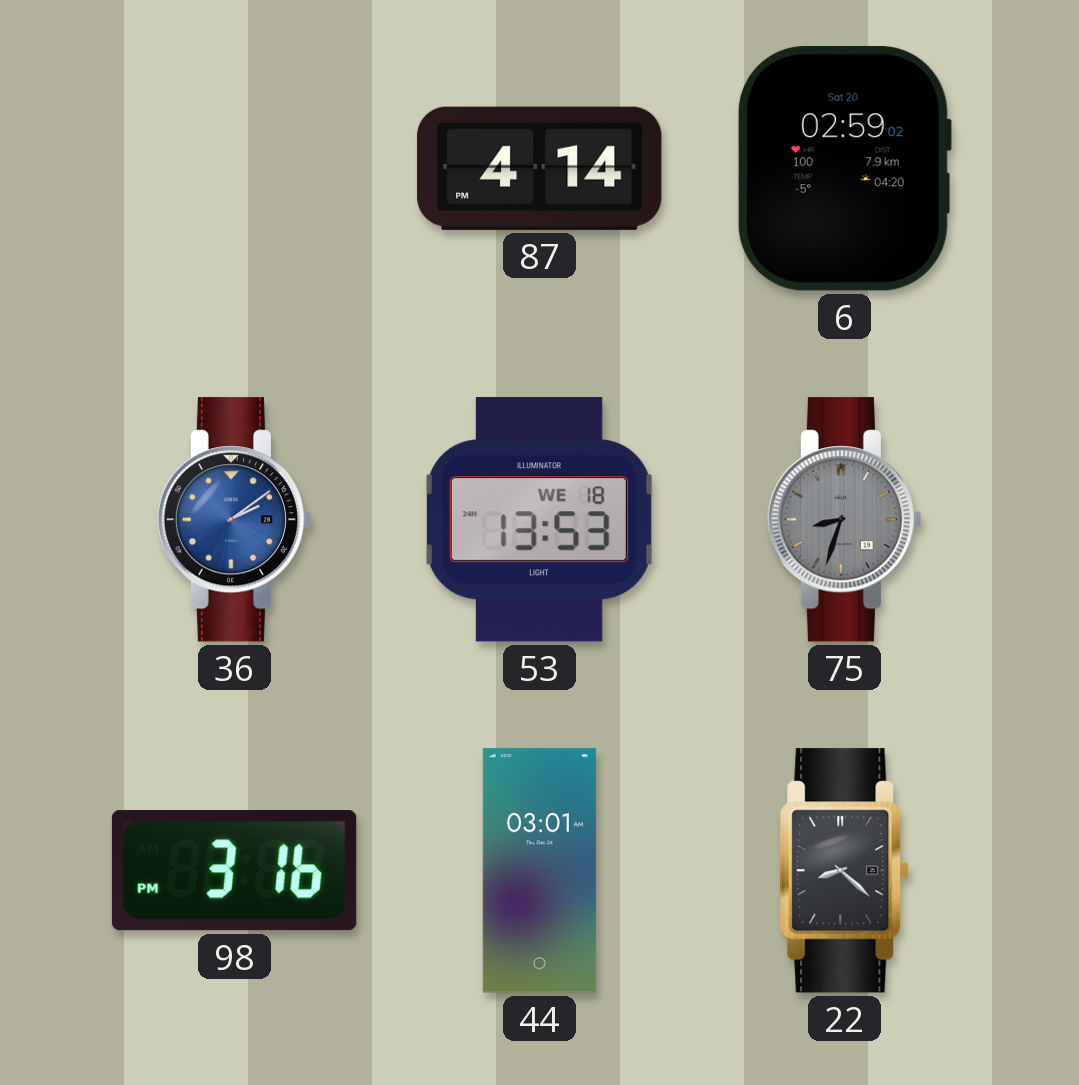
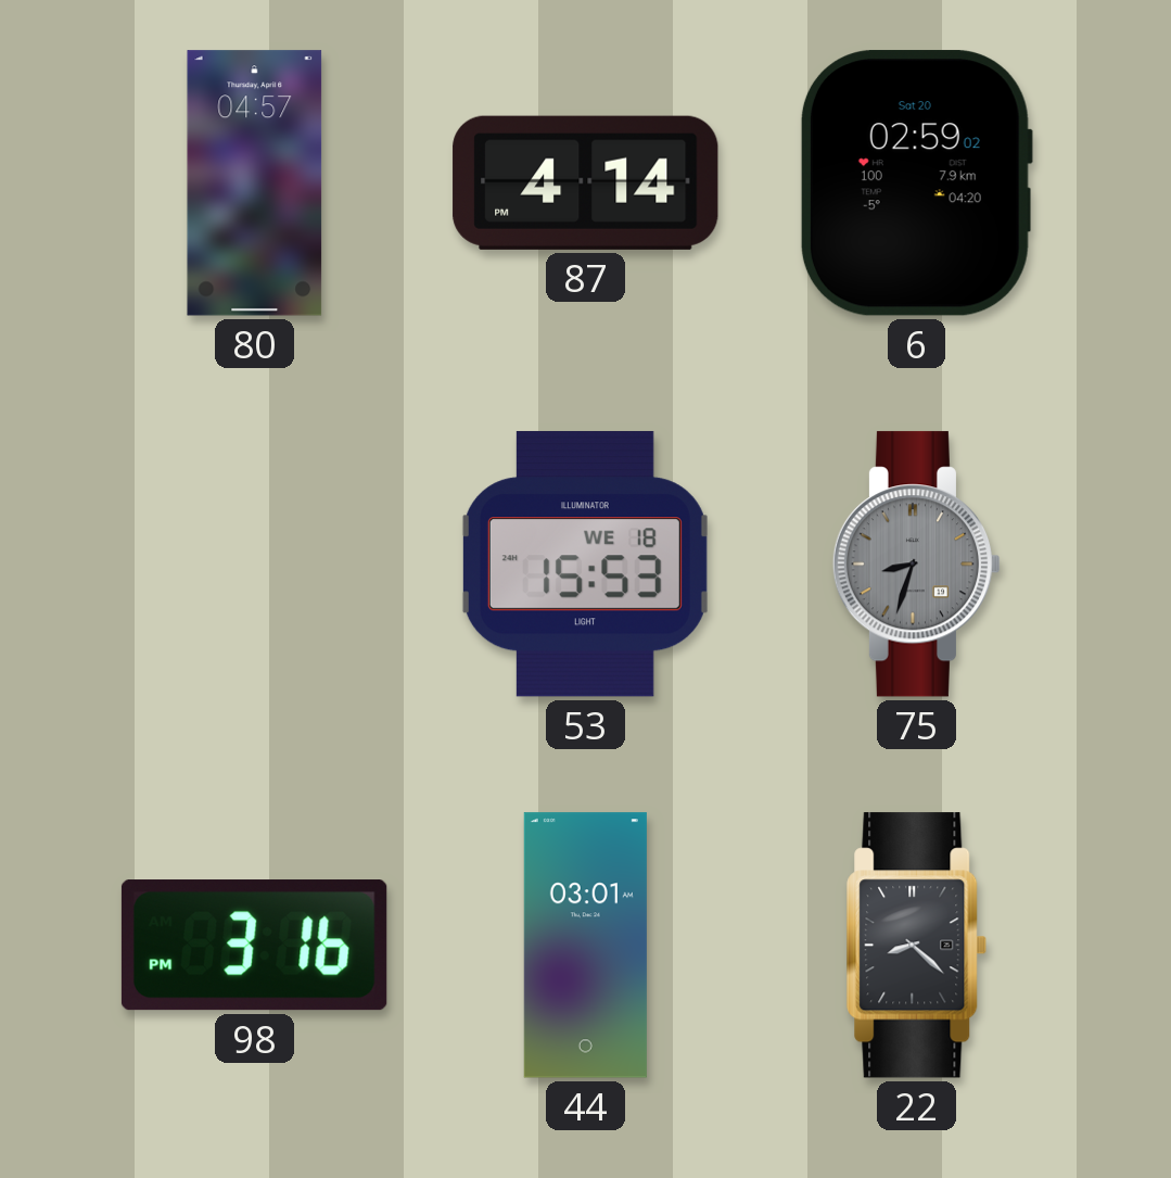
80: none -> 04:57 (255, 183)
36: 2:09 -> none (235, 520)
53: 13:53 -> 15:53 (585, 565)
